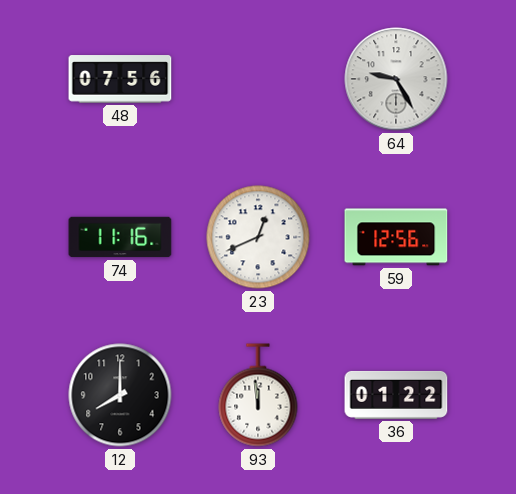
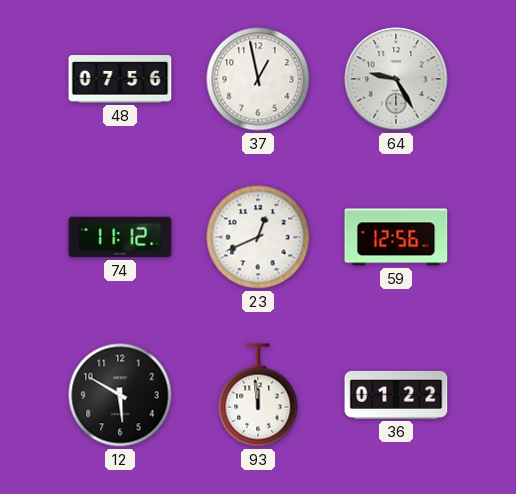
37: none -> 12:58 (258, 79)
74: 11:16 -> 11:12 (120, 237)
12: 8:00 -> 5:50 (120, 395)
